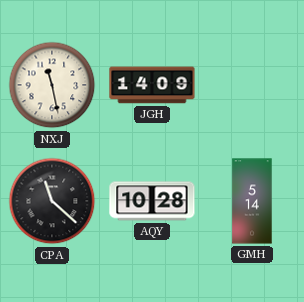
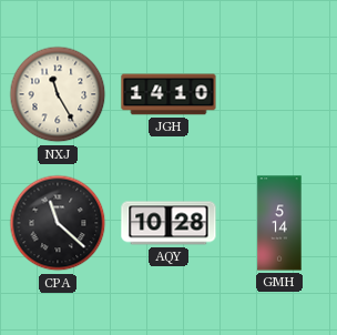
NXJ: 11:28 -> 11:25 (58, 94)
JGH: 14:09 -> 14:10 (168, 94)
